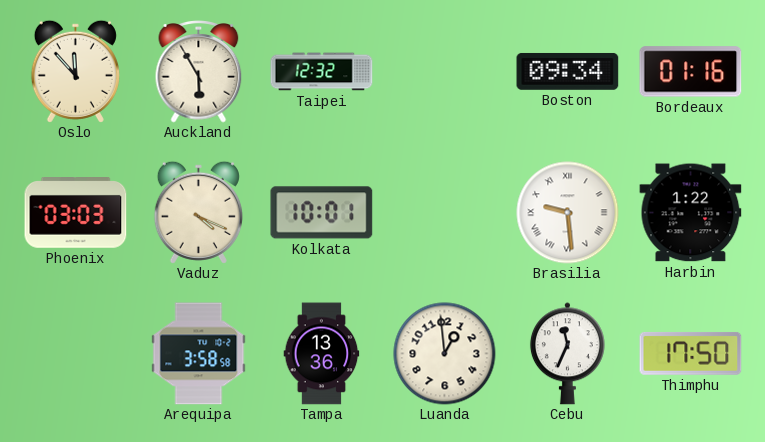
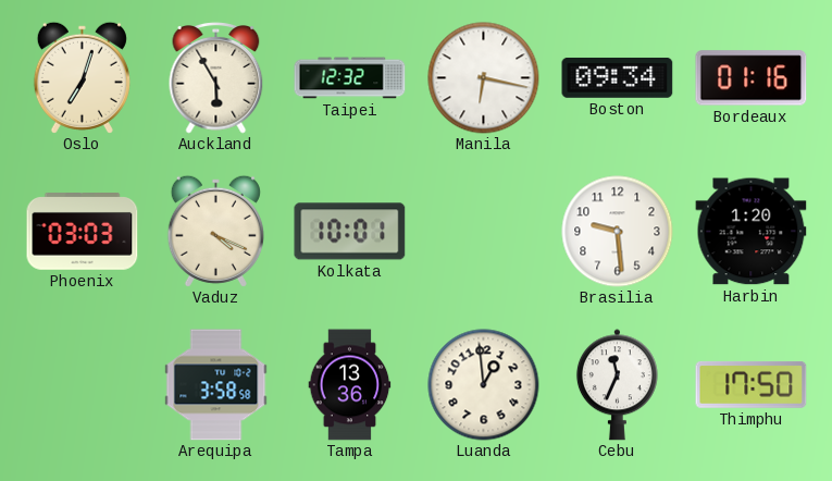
Oslo: 11:53 -> 7:03 (82, 77)
Manila: none -> 6:17 (484, 78)
Brasilia numerals: Roman -> Arabic (618, 232)
Harbin: 1:22 -> 1:20 (752, 232)
